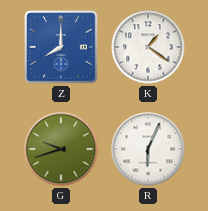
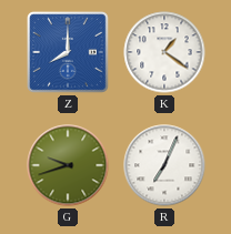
R: 6:04 -> 7:04 (164, 165)
